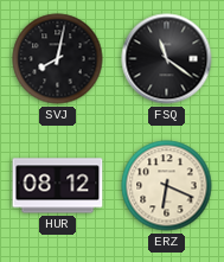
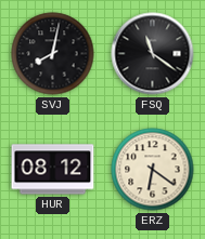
ERZ: 6:19 -> 6:21 (153, 170)
